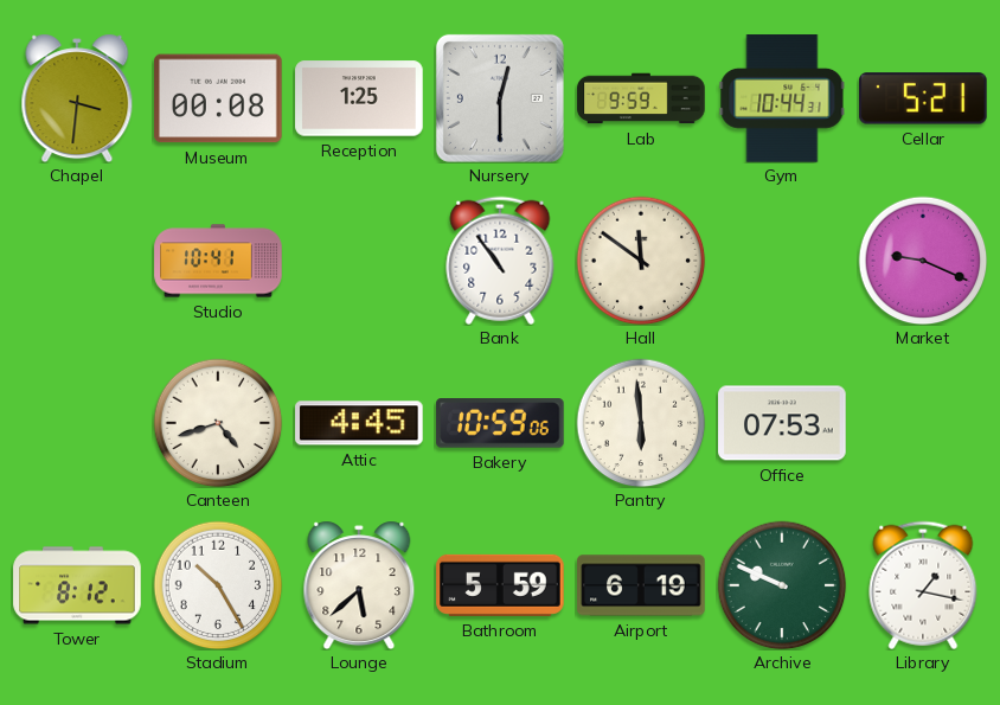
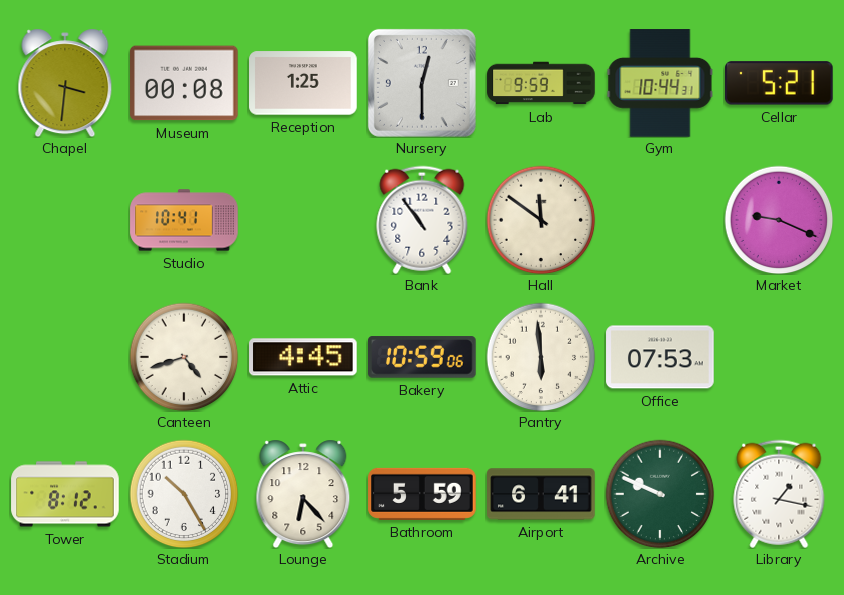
Lounge: 5:38 -> 6:23 (303, 494)
Airport: 6:19 -> 6:41 (541, 494)
